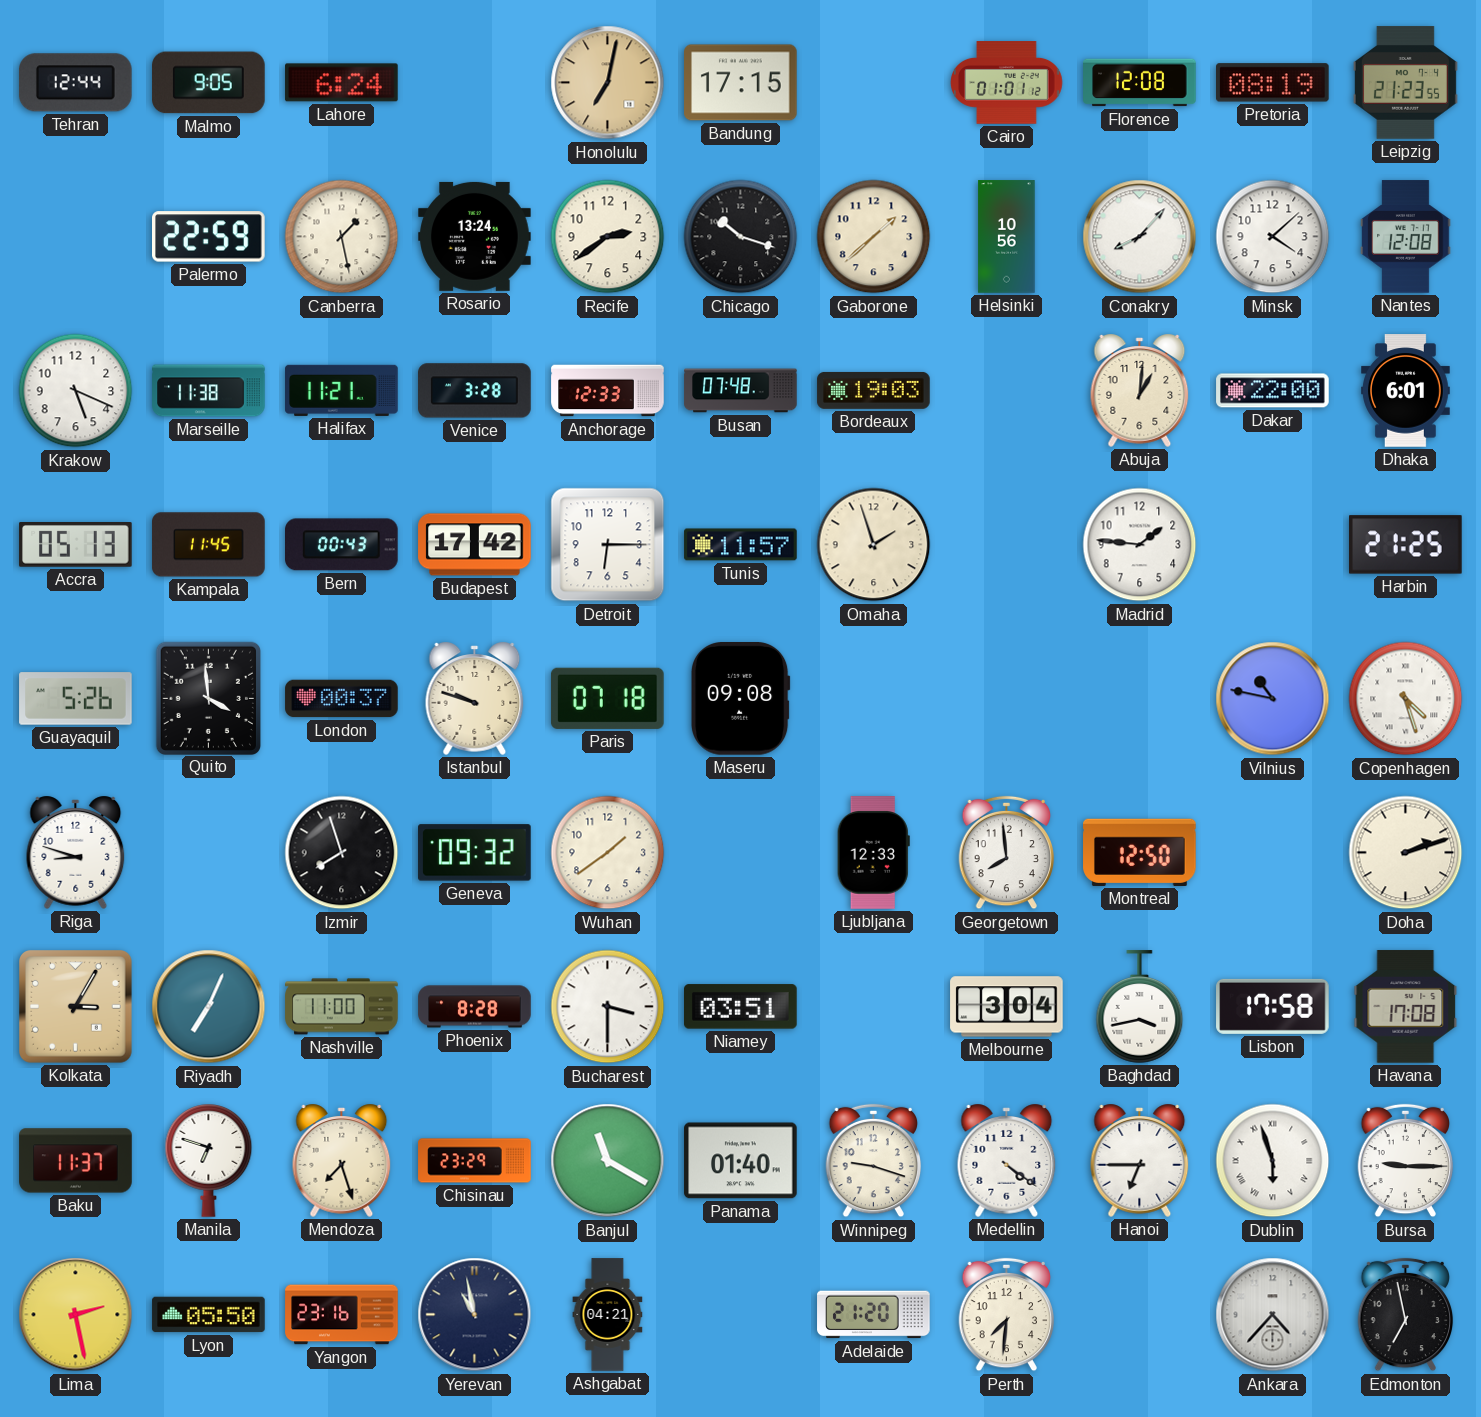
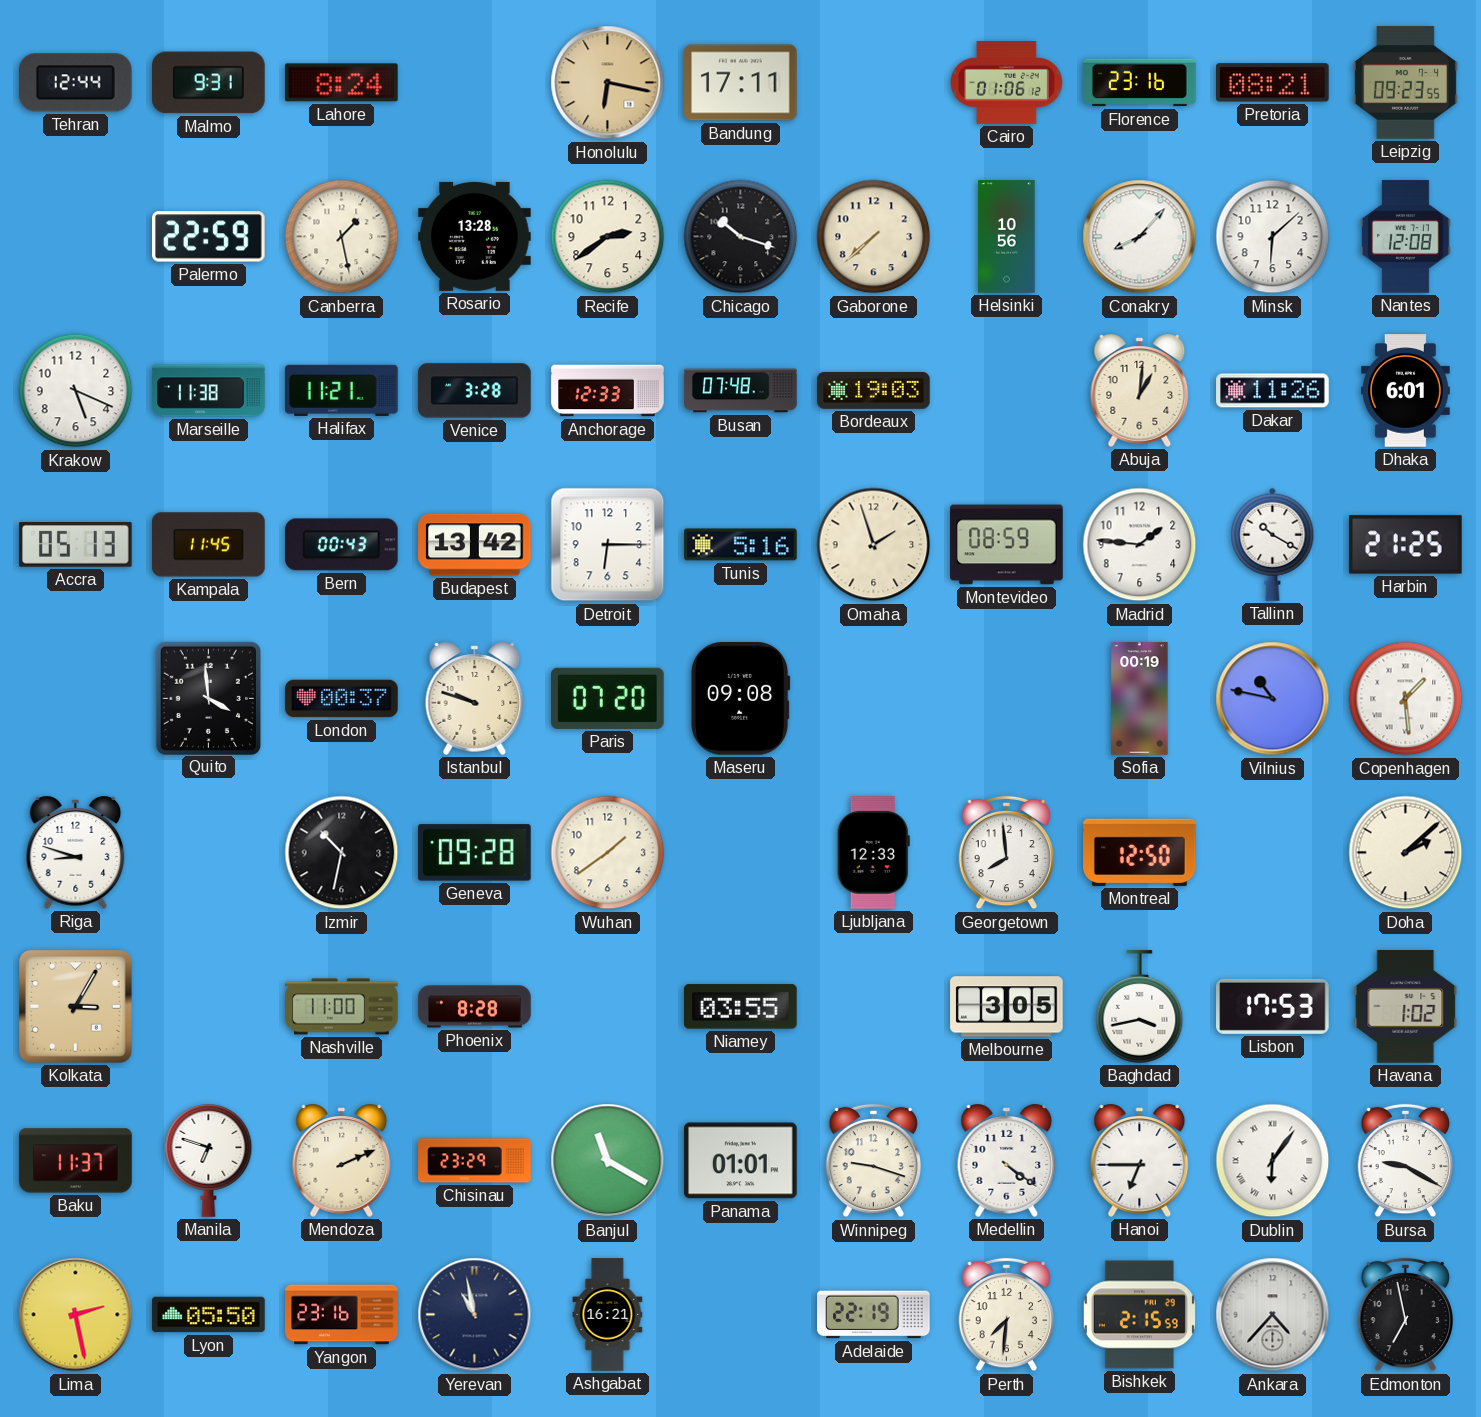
Malmo: 9:05 -> 9:31 (209, 83)
Lahore: 6:24 -> 8:24 (342, 83)
Honolulu: 7:02 -> 6:17 (608, 83)
Bandung: 17:15 -> 17:11 (741, 83)
Cairo: 01:01 -> 01:06 (1007, 83)
Florence: 12:08 -> 23:16 (1140, 83)
Pretoria: 08:19 -> 08:21 (1273, 83)
Leipzig: 21:23 -> 09:23 (1405, 83)
Rosario: 13:24 -> 13:28 (475, 236)
Gaborone: 1:38 -> 7:38 (874, 237)
Minsk: 4:08 -> 6:08 (1273, 237)
Dakar: 22:00 -> 11:26 (1273, 391)
Budapest: 17:42 -> 13:42 (475, 545)
Tunis: 11:57 -> 5:16 (741, 545)
Montevideo: none -> 08:59 (1007, 545)
Tallinn: none -> 10:20 (1273, 544)
Guayaquil: 5:26 -> none (76, 699)
Paris: 07:18 -> 07:20 (608, 698)
Sofia: none -> 00:19 (1140, 699)
Copenhagen: 4:27 -> 1:29 (1406, 699)
Izmir: 7:57 -> 10:32 (342, 853)
Geneva: 09:32 -> 09:28 (475, 853)
Doha: 2:12 -> 2:08 (1406, 853)
Riyadh: 7:04 -> none (209, 1007)
Bucharest: 3:30 -> none (608, 1007)
Niamey: 03:51 -> 03:55 (741, 1007)
Melbourne: 3:04 -> 3:05 (1007, 1007)
Lisbon: 17:58 -> 17:53 (1273, 1006)
Havana: 17:08 -> 1:02 (1406, 1007)
Mendoza: 7:27 -> 2:11 (342, 1160)
Panama: 01:40 -> 01:01 (741, 1161)
Dublin: 5:57 -> 6:06 (1273, 1161)
Bursa: 9:15 -> 9:20 (1406, 1161)
Ashgabat: 04:21 -> 16:21 (608, 1315)
Adelaide: 21:20 -> 22:19 (874, 1315)
Bishkek: none -> 2:15 (1139, 1315)
